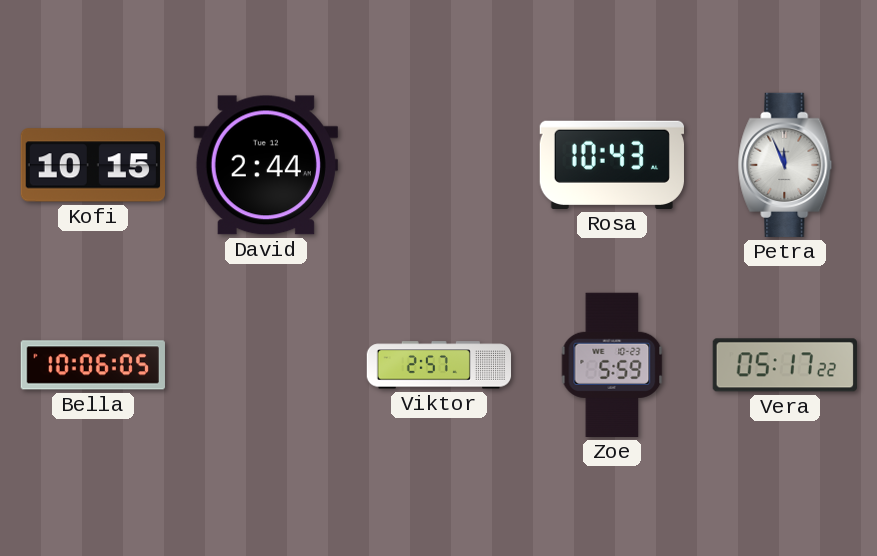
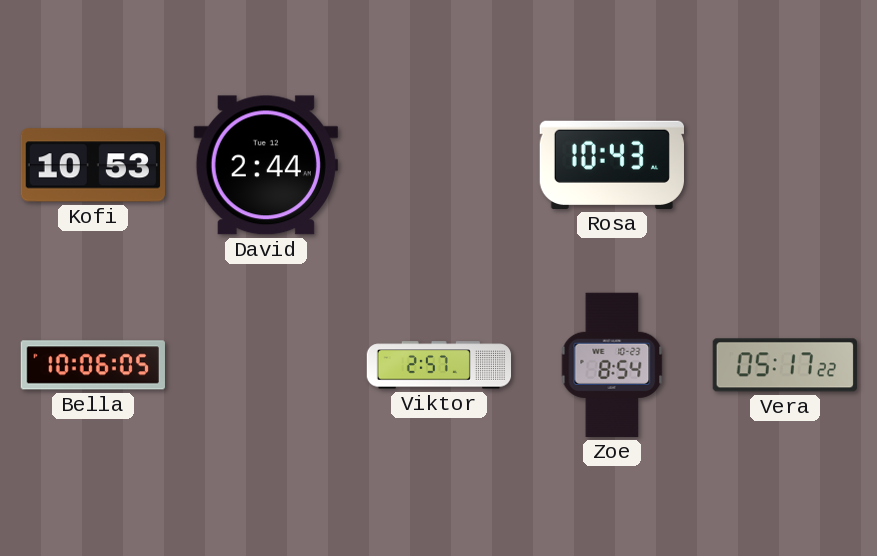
Kofi: 10:15 -> 10:53 (93, 165)
Petra: 11:56 -> none (785, 165)
Zoe: 5:59 -> 8:54 (612, 365)
